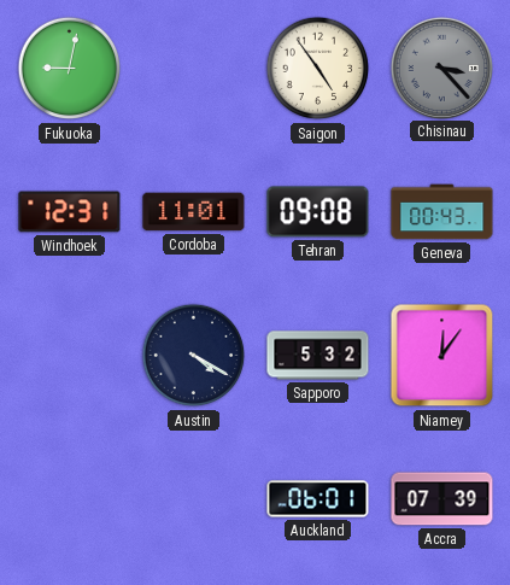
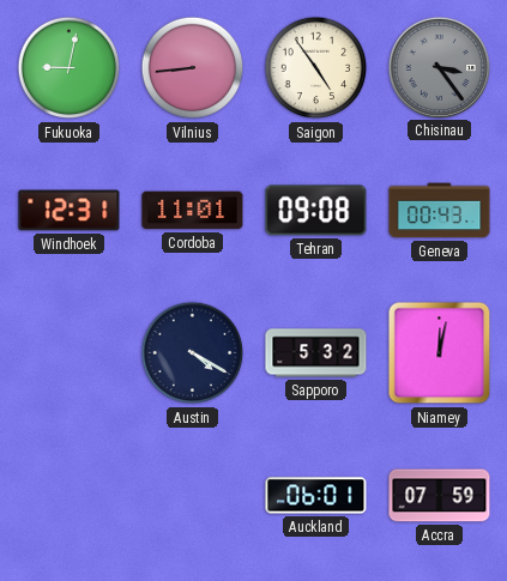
Vilnius: none -> 8:44 (193, 68)
Chisinau: 3:23 -> 3:24 (439, 67)
Niamey: 12:06 -> 12:02 (440, 353)
Accra: 07:39 -> 07:59 (440, 496)
